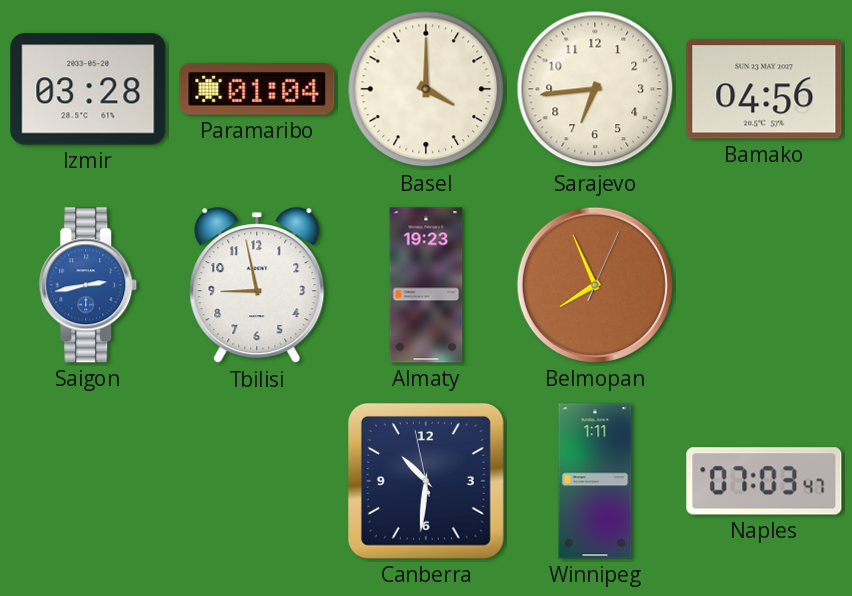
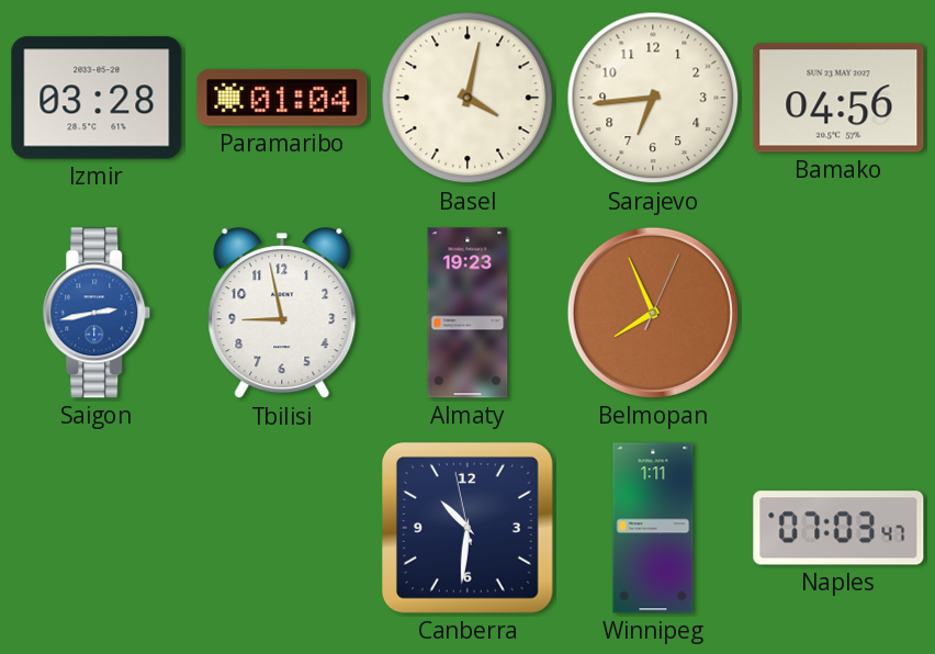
Basel: 4:00 -> 4:02 (467, 98)
